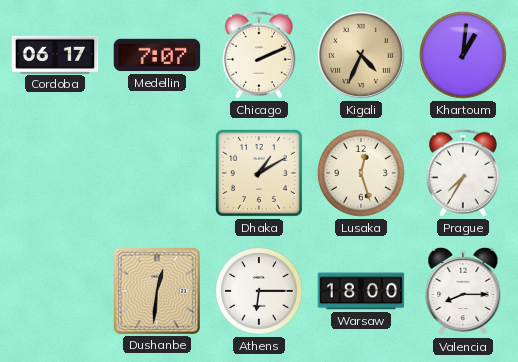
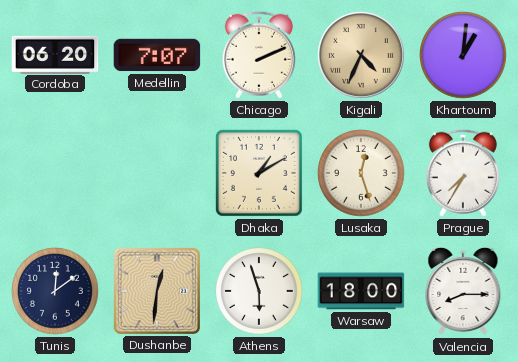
Cordoba: 06:17 -> 06:20 (55, 54)
Tunis: none -> 12:09 (56, 292)
Athens: 6:15 -> 5:57 (260, 292)
